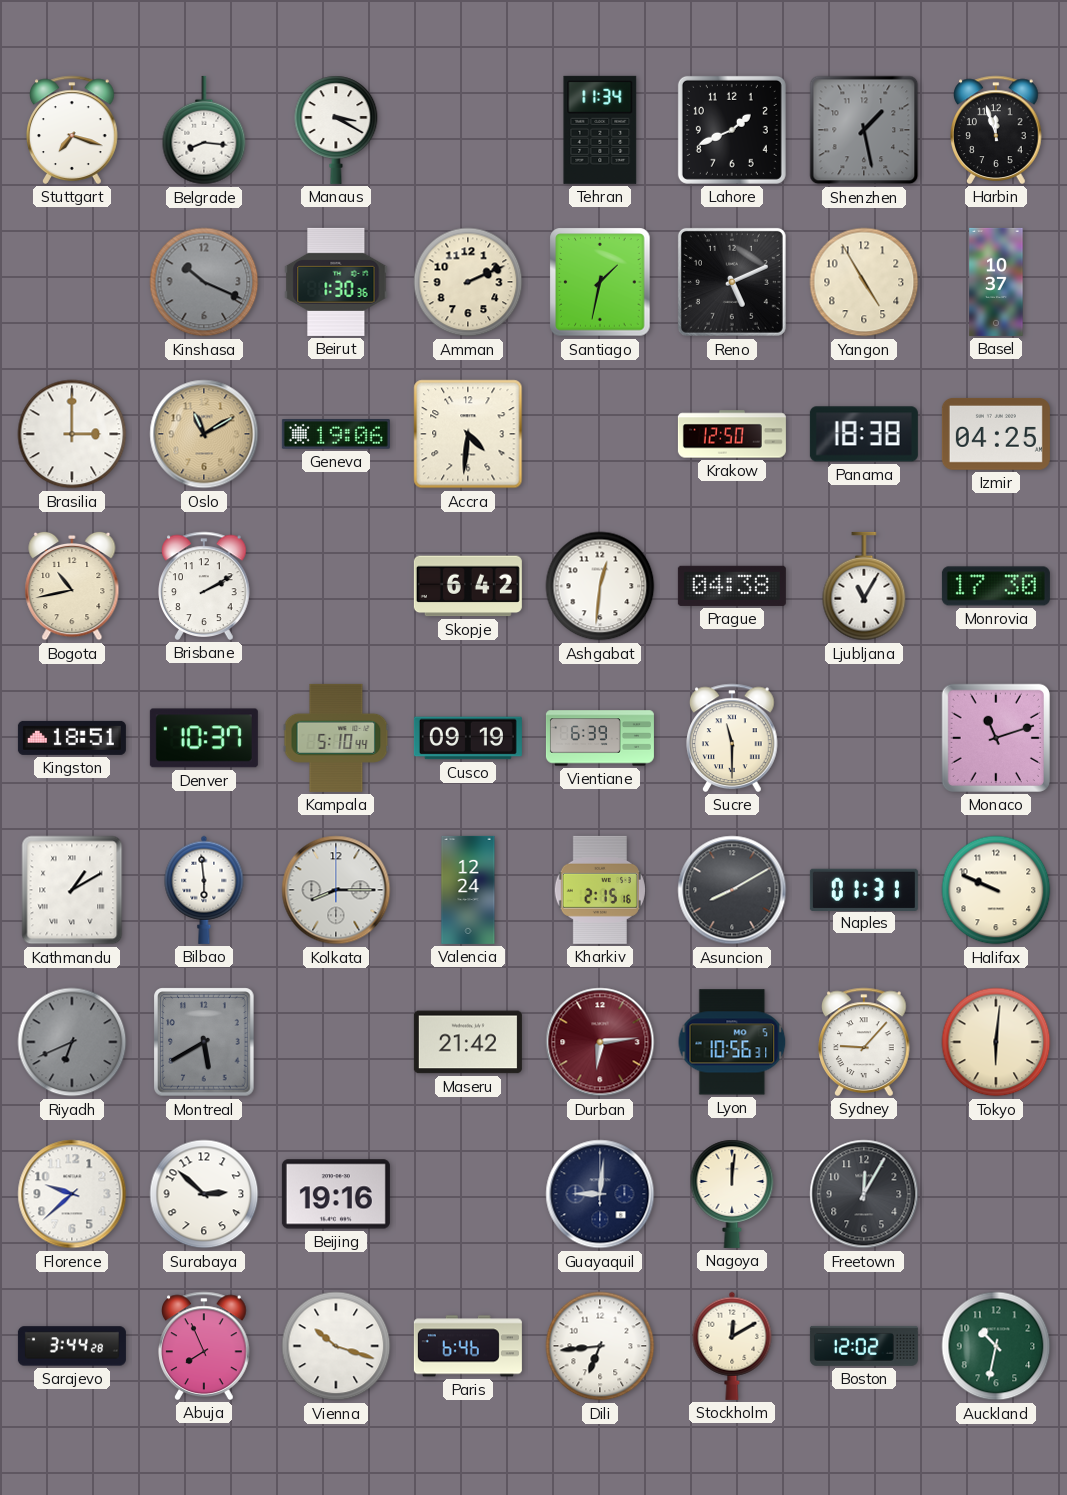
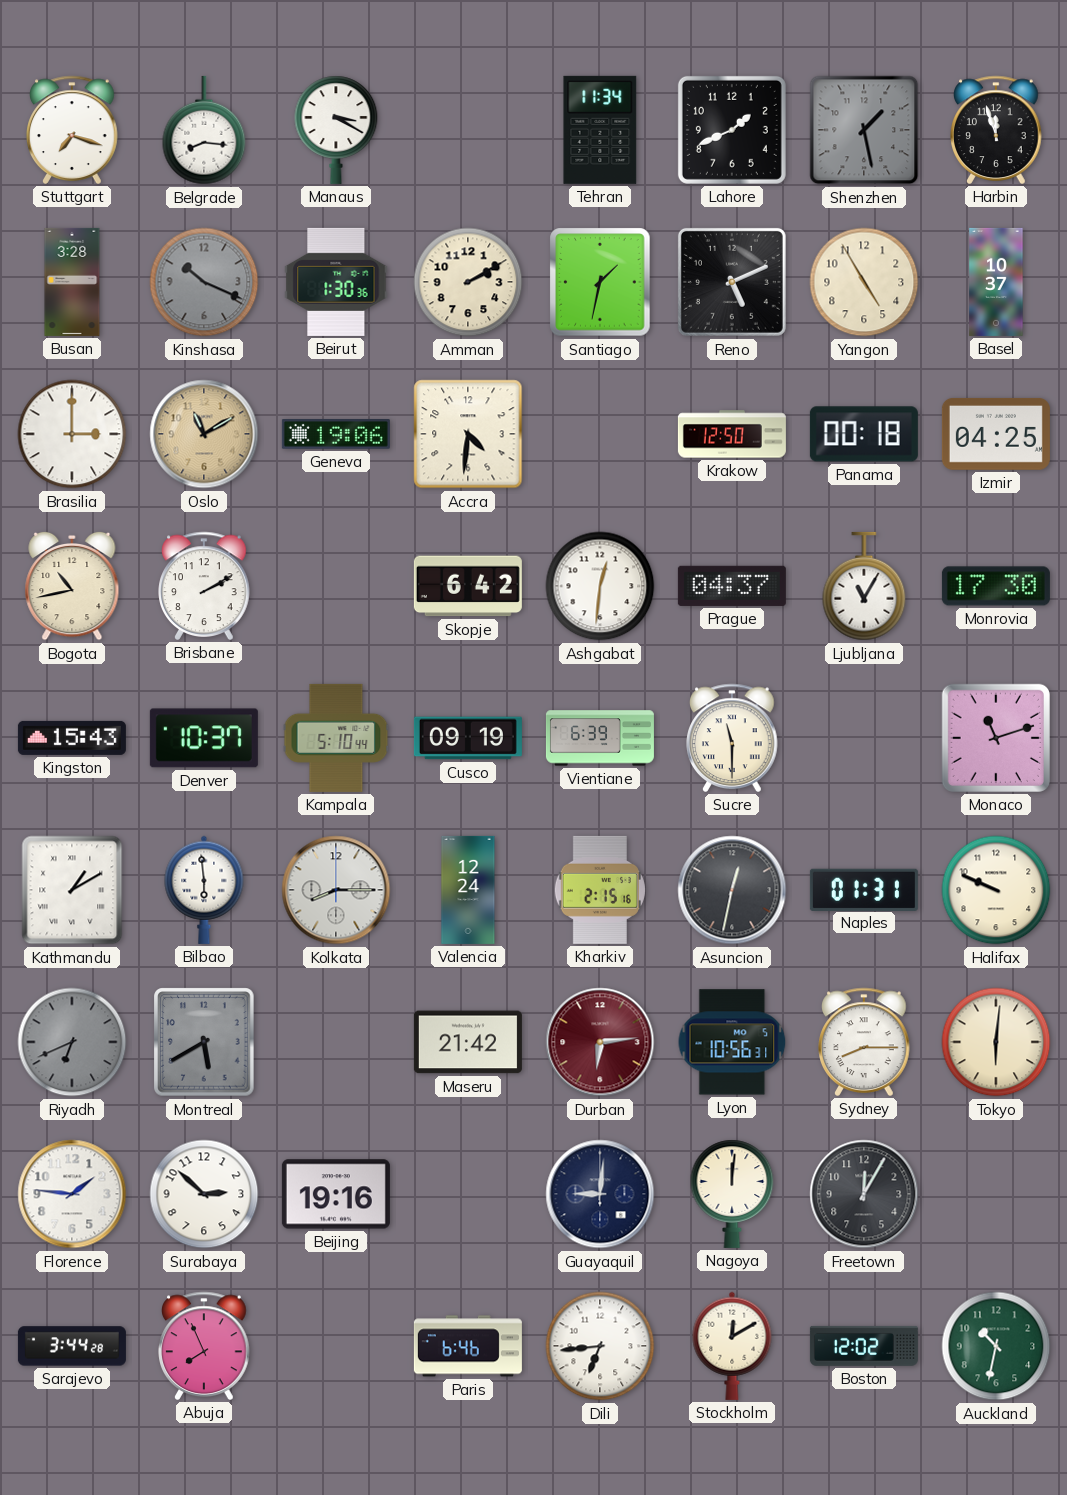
Busan: none -> 3:28 (72, 282)
Amman: 2:11 -> 2:10 (468, 282)
Panama: 18:38 -> 00:18 (864, 434)
Prague: 04:38 -> 04:37 (732, 586)
Kingston: 18:51 -> 15:43 (72, 738)
Asuncion: 8:10 -> 12:32 (732, 890)
Sydney: 9:07 -> 8:15 (864, 1042)
Florence: 9:38 -> 1:46 (72, 1194)
Vienna: 10:18 -> none (336, 1346)
